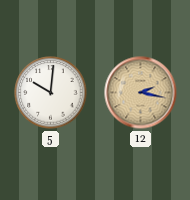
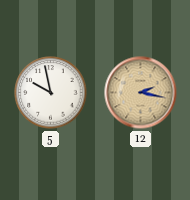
5: 10:01 -> 9:58 (51, 93)
